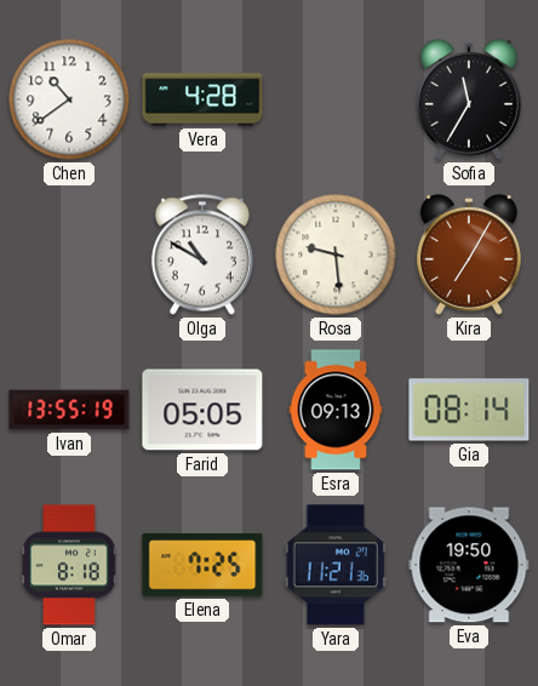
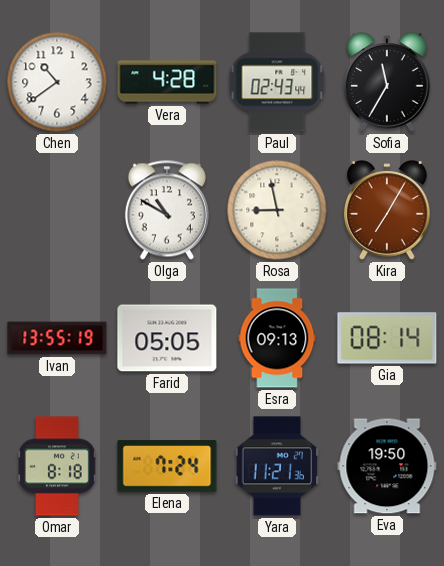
Paul: none -> 02:43 (277, 82)
Rosa: 9:29 -> 8:58 (277, 210)
Elena: 7:25 -> 7:24 (167, 466)
